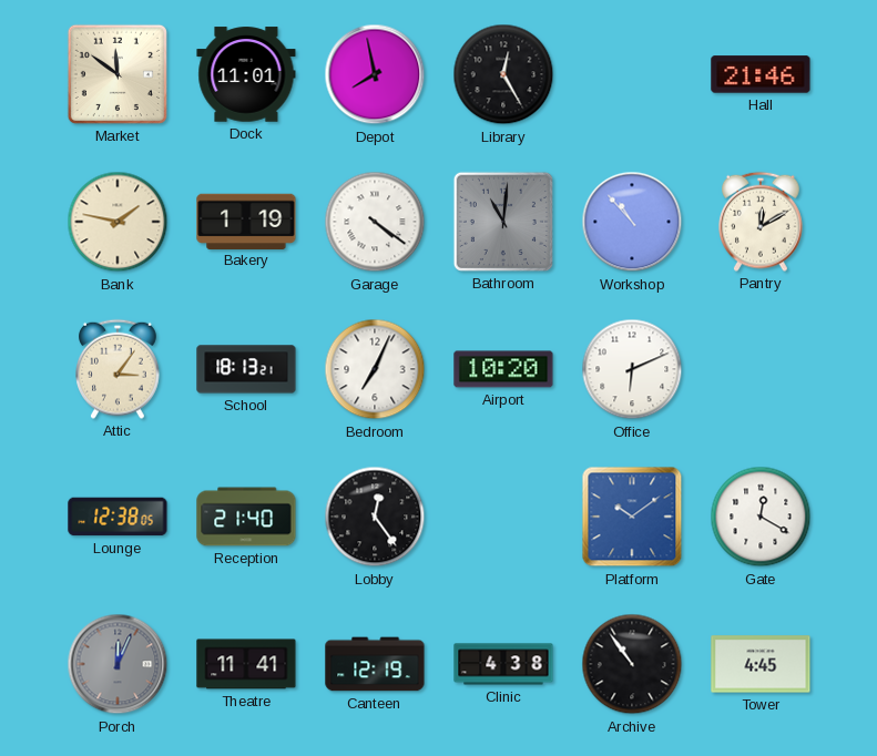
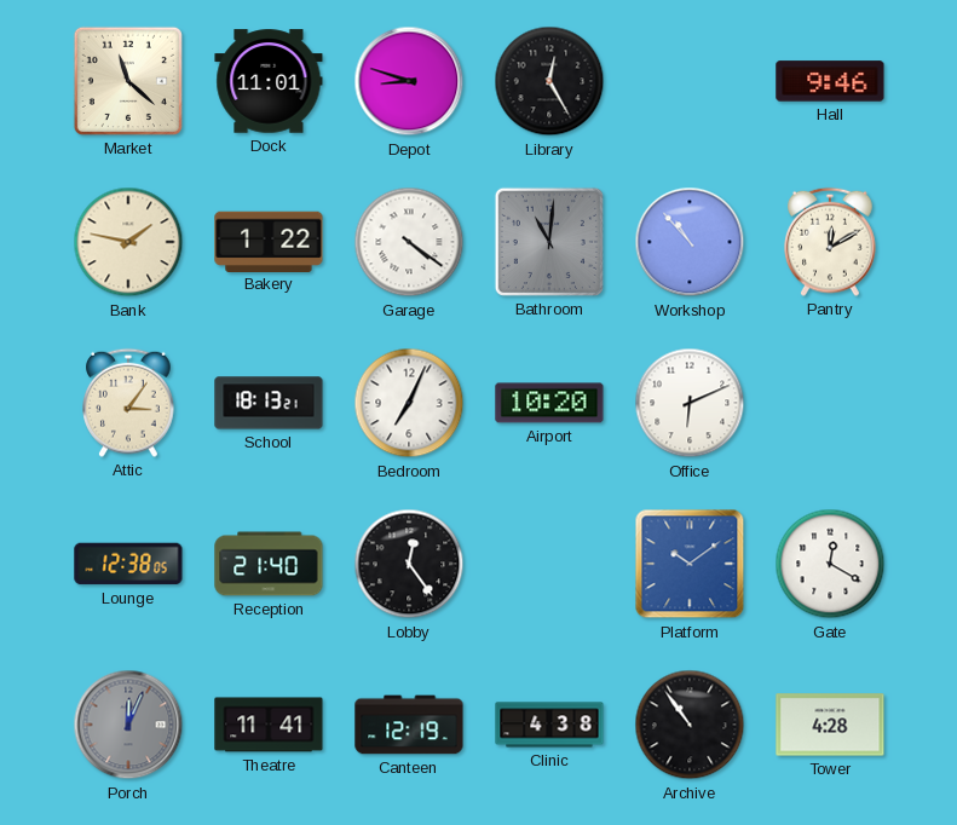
Market: 11:51 -> 11:22 (128, 81)
Depot: 7:58 -> 8:48 (409, 81)
Hall: 21:46 -> 9:46 (830, 81)
Bakery: 1:19 -> 1:22 (269, 241)
Tower: 4:45 -> 4:28 (830, 725)
